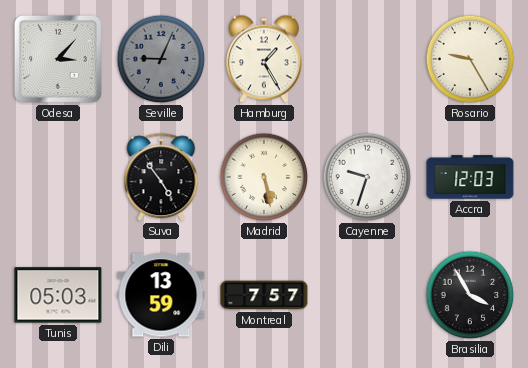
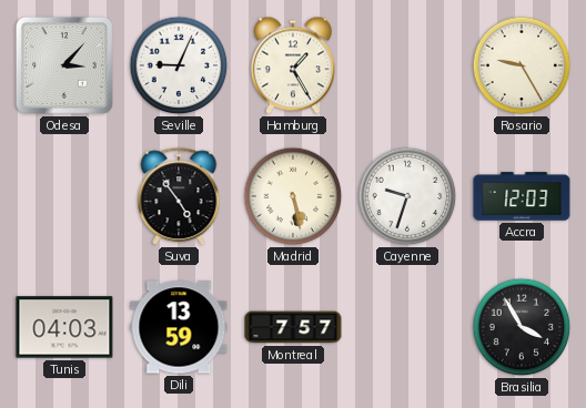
Seville dial: grey -> white (179, 65)
Tunis: 05:03 -> 04:03 (64, 327)
